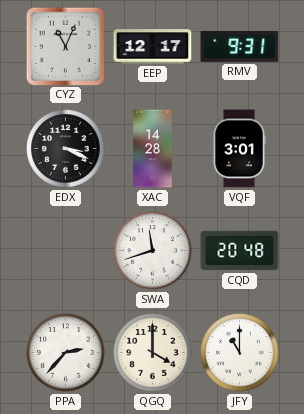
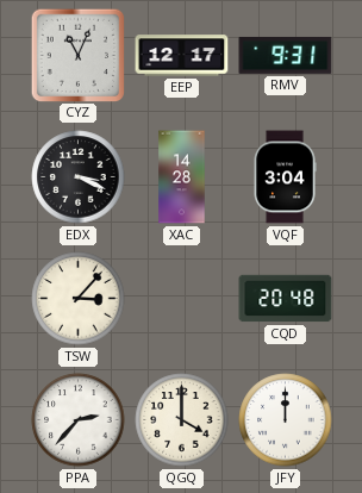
VQF: 3:01 -> 3:04 (285, 177)
TSW: none -> 3:07 (79, 299)
SWA: 11:42 -> none (153, 251)
JFY: 11:00 -> 12:00 (286, 420)
